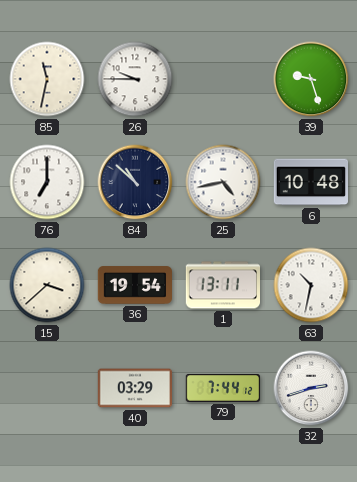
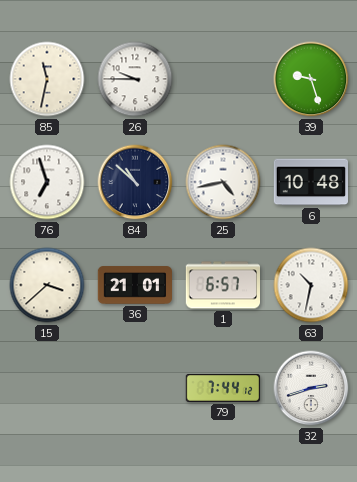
76: 7:00 -> 6:57 (47, 182)
36: 19:54 -> 21:01 (135, 285)
1: 13:11 -> 6:57 (222, 285)
40: 03:29 -> none (134, 388)
